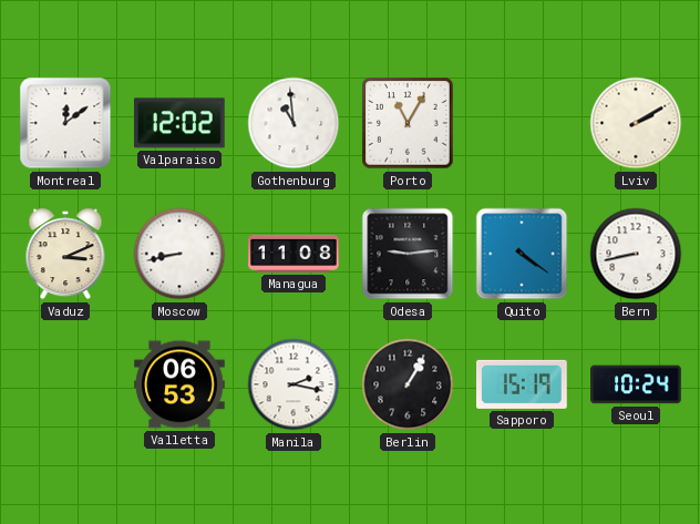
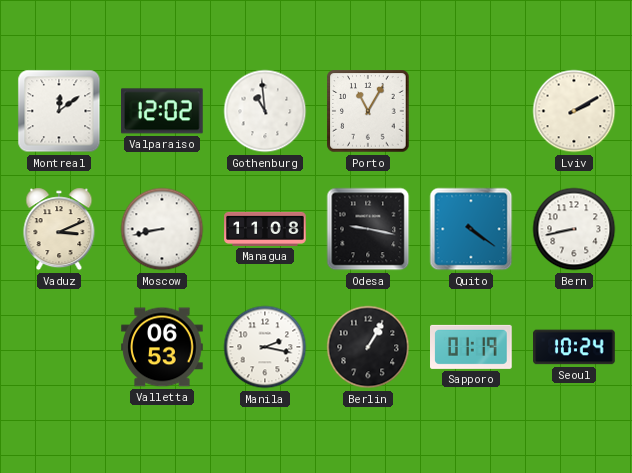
Odesa: 9:14 -> 9:17 (368, 229)
Sapporo: 15:19 -> 01:19 (472, 347)
